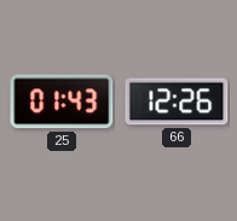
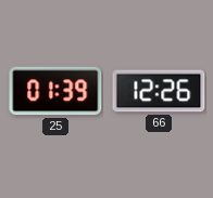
25: 01:43 -> 01:39 (55, 91)
